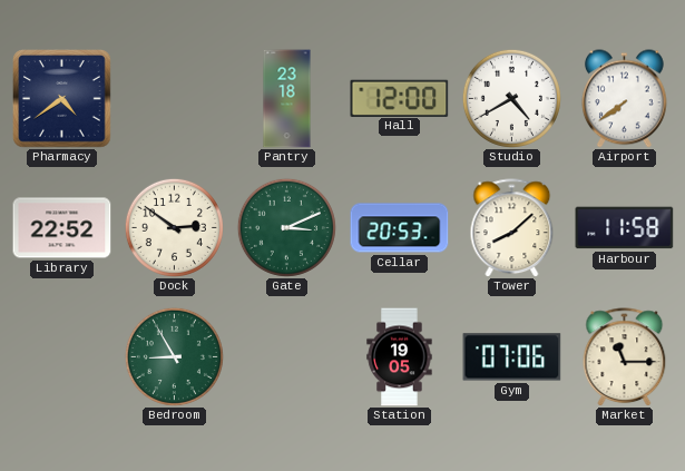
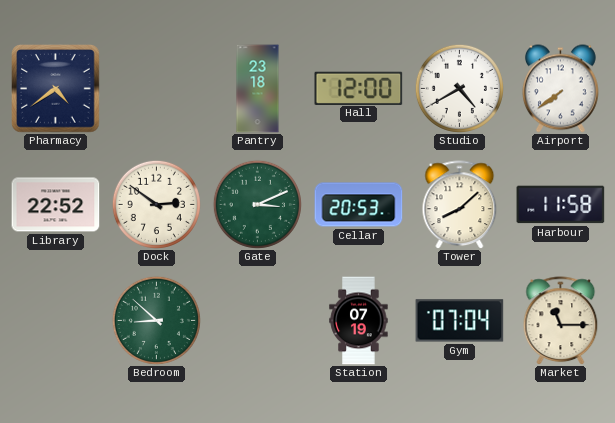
Bedroom: 8:55 -> 8:52 (156, 320)
Station: 19:05 -> 07:19 (359, 321)
Gym: 07:06 -> 07:04 (460, 321)
